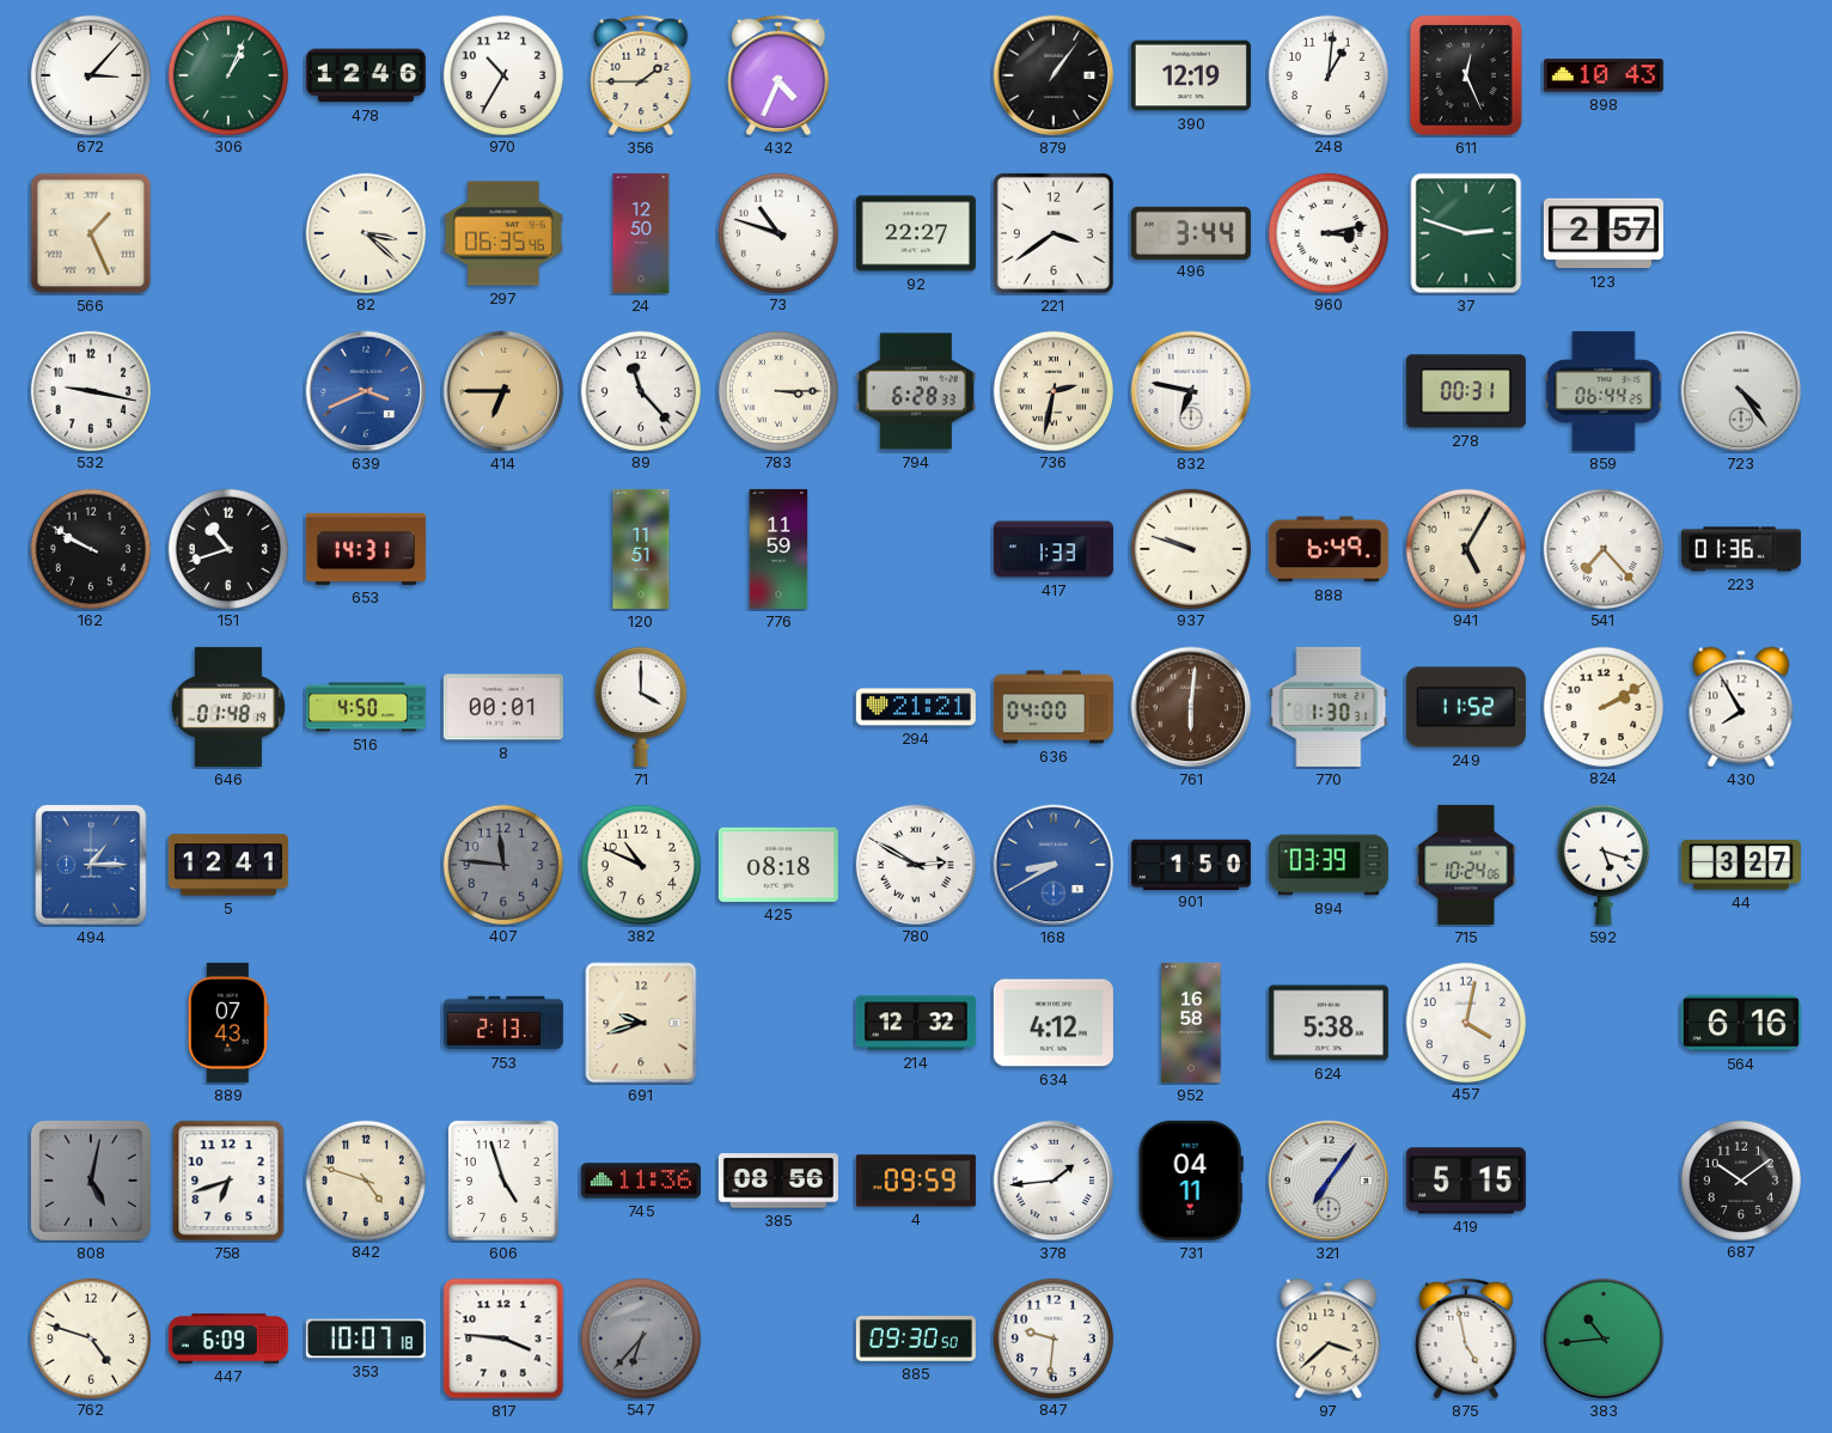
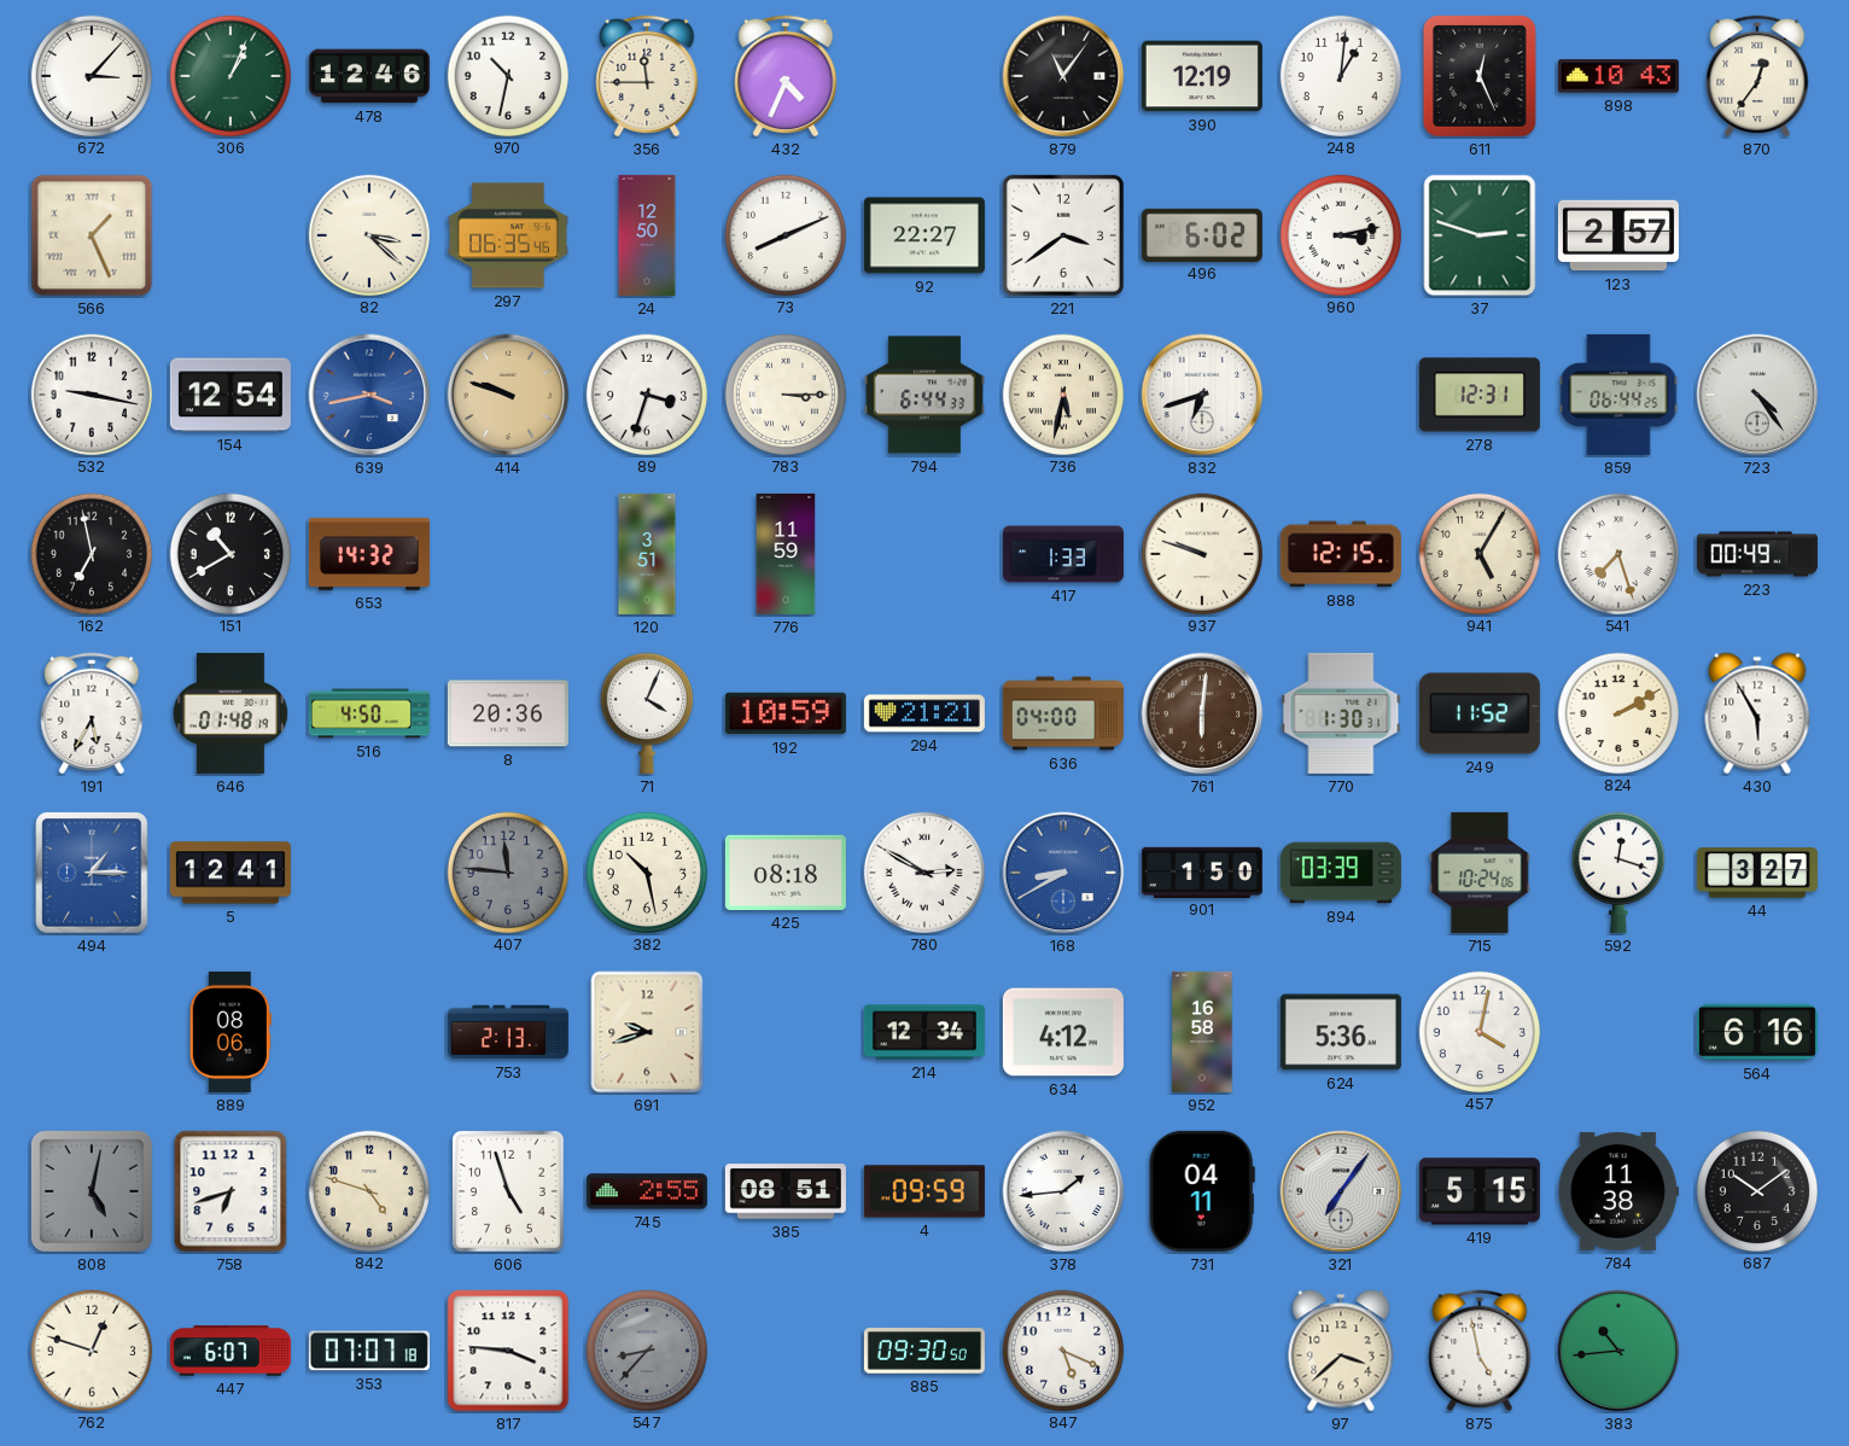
970: 10:35 -> 10:32 (507, 75)
356: 1:45 -> 11:45 (647, 76)
879: 1:06 -> 11:06 (1063, 76)
870: none -> 12:36 (1757, 76)
73: 10:48 -> 8:11 (784, 234)
496: 3:44 -> 6:02 (1202, 234)
154: none -> 12:54 (231, 395)
639: 3:41 -> 3:43 (369, 395)
414: 6:45 -> 9:48 (508, 395)
89: 11:23 -> 3:33 (646, 393)
794: 6:28 -> 6:44 (924, 395)
736: 2:32 -> 5:32 (1062, 393)
832: 6:47 -> 6:42 (1202, 395)
278: 00:31 -> 12:31 (1480, 395)
162: 9:50 -> 6:58 (91, 553)
151: 10:42 -> 10:40 (229, 553)
653: 14:31 -> 14:32 (369, 554)
120: 11:51 -> 3:51 (647, 554)
888: 6:49 -> 12:15 (1341, 554)
541: 7:23 -> 7:27 (1617, 553)
223: 01:36 -> 00:49 (1757, 554)
191: none -> 5:35 (92, 713)
8: 00:01 -> 20:36 (508, 713)
71: 4:00 -> 4:04 (647, 713)
192: none -> 10:59 (786, 713)
430: 7:55 -> 5:55 (1757, 713)
382: 10:49 -> 10:28 (646, 871)
592: 5:18 -> 12:18 (1618, 873)
889: 07:43 -> 08:06 (231, 1032)
214: 12:32 -> 12:34 (924, 1032)
624: 5:38 -> 5:36 (1341, 1032)
745: 11:36 -> 2:55 (647, 1191)
385: 08:56 -> 08:51 (786, 1191)
784: none -> 11:38 (1618, 1191)
762: 4:48 -> 12:48 (91, 1349)
447: 6:09 -> 6:07 (231, 1351)
353: 10:07 -> 07:07 (369, 1351)
547: 6:37 -> 8:37 (646, 1349)
847: 9:31 -> 5:19 (1062, 1349)
